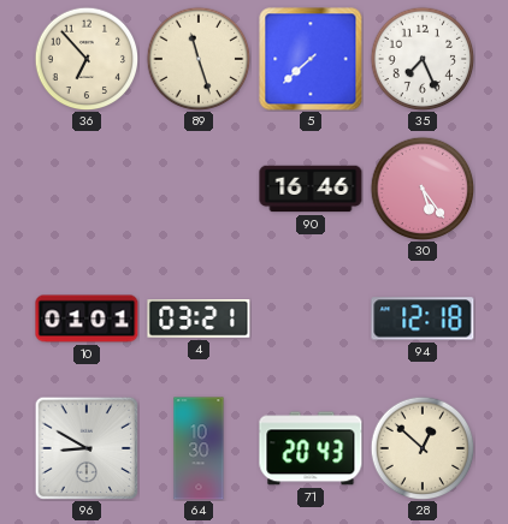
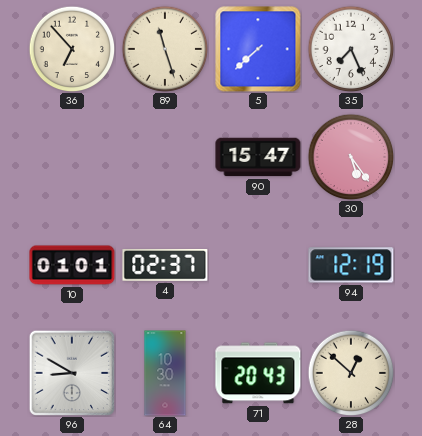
90: 16:46 -> 15:47 (258, 157)
4: 03:21 -> 02:37 (165, 266)
94: 12:18 -> 12:19 (351, 265)
